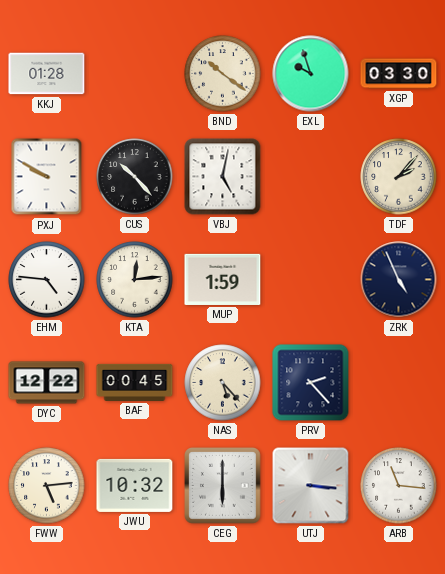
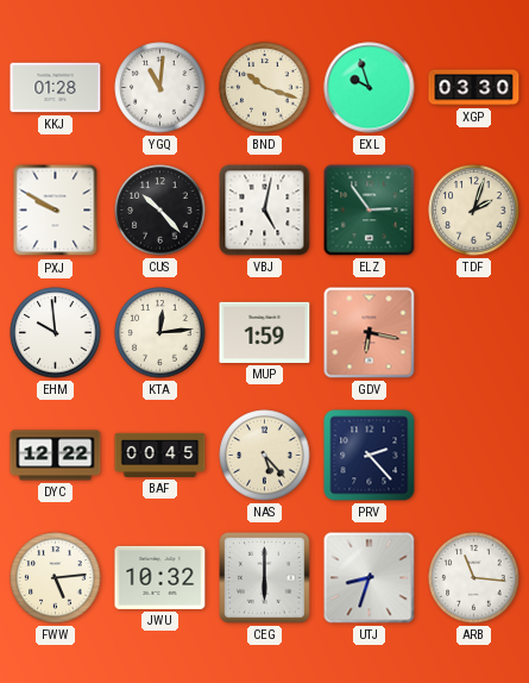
YGQ: none -> 11:01 (160, 88)
BND: 10:21 -> 10:18 (265, 88)
ELZ: none -> 2:54 (370, 211)
TDF: 2:07 -> 2:03 (474, 211)
EHM: 4:46 -> 9:59 (56, 333)
GDV: none -> 6:17 (370, 333)
ZRK: 4:56 -> none (399, 280)
UTJ: 3:16 -> 8:33 (370, 578)
